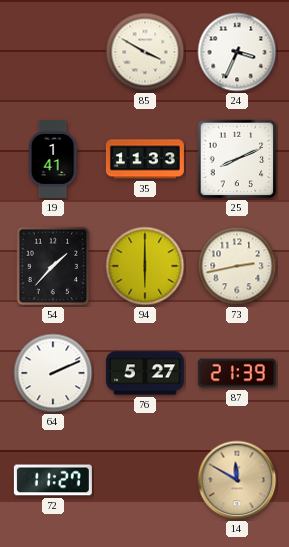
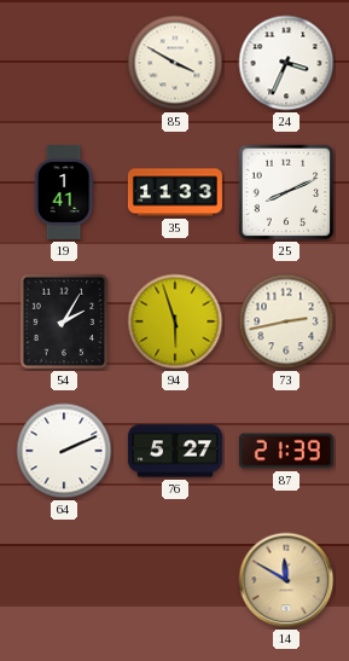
54: 1:37 -> 2:05 (64, 321)
94: 6:00 -> 5:57 (175, 321)
72: 11:27 -> none (53, 480)
